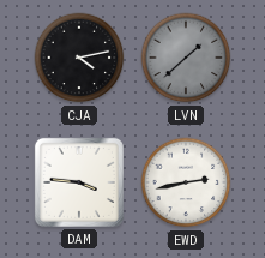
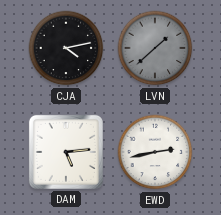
DAM: 3:46 -> 5:14 (66, 152)
